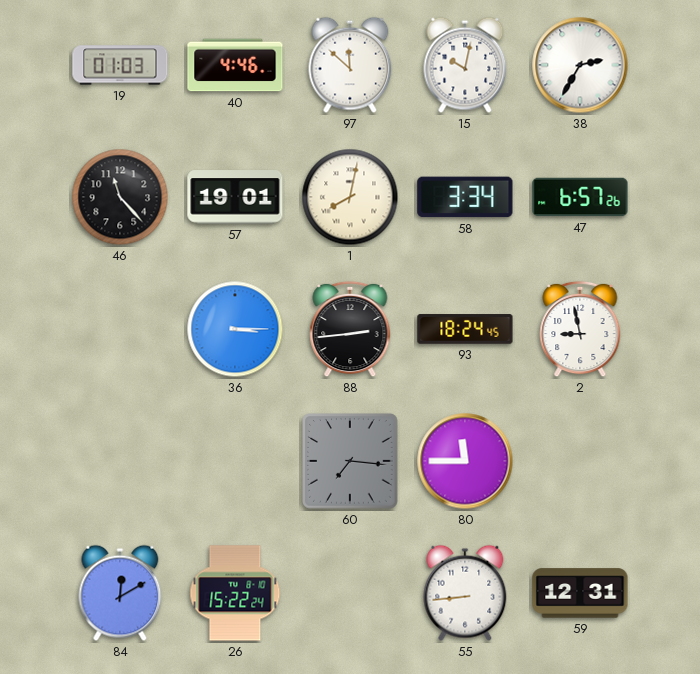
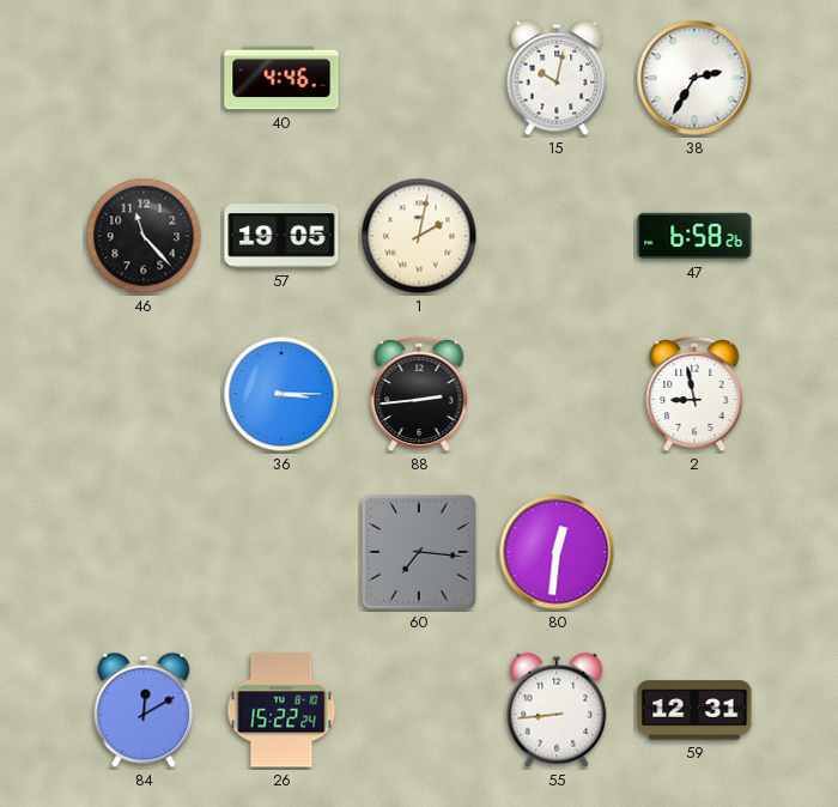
19: 01:03 -> none (120, 65)
97: 11:52 -> none (350, 65)
57: 19:01 -> 19:05 (281, 236)
1: 8:02 -> 2:02 (419, 236)
58: 3:34 -> none (465, 197)
47: 6:57 -> 6:58 (694, 236)
93: 18:24 -> none (465, 329)
80: 11:45 -> 12:31 (557, 552)
